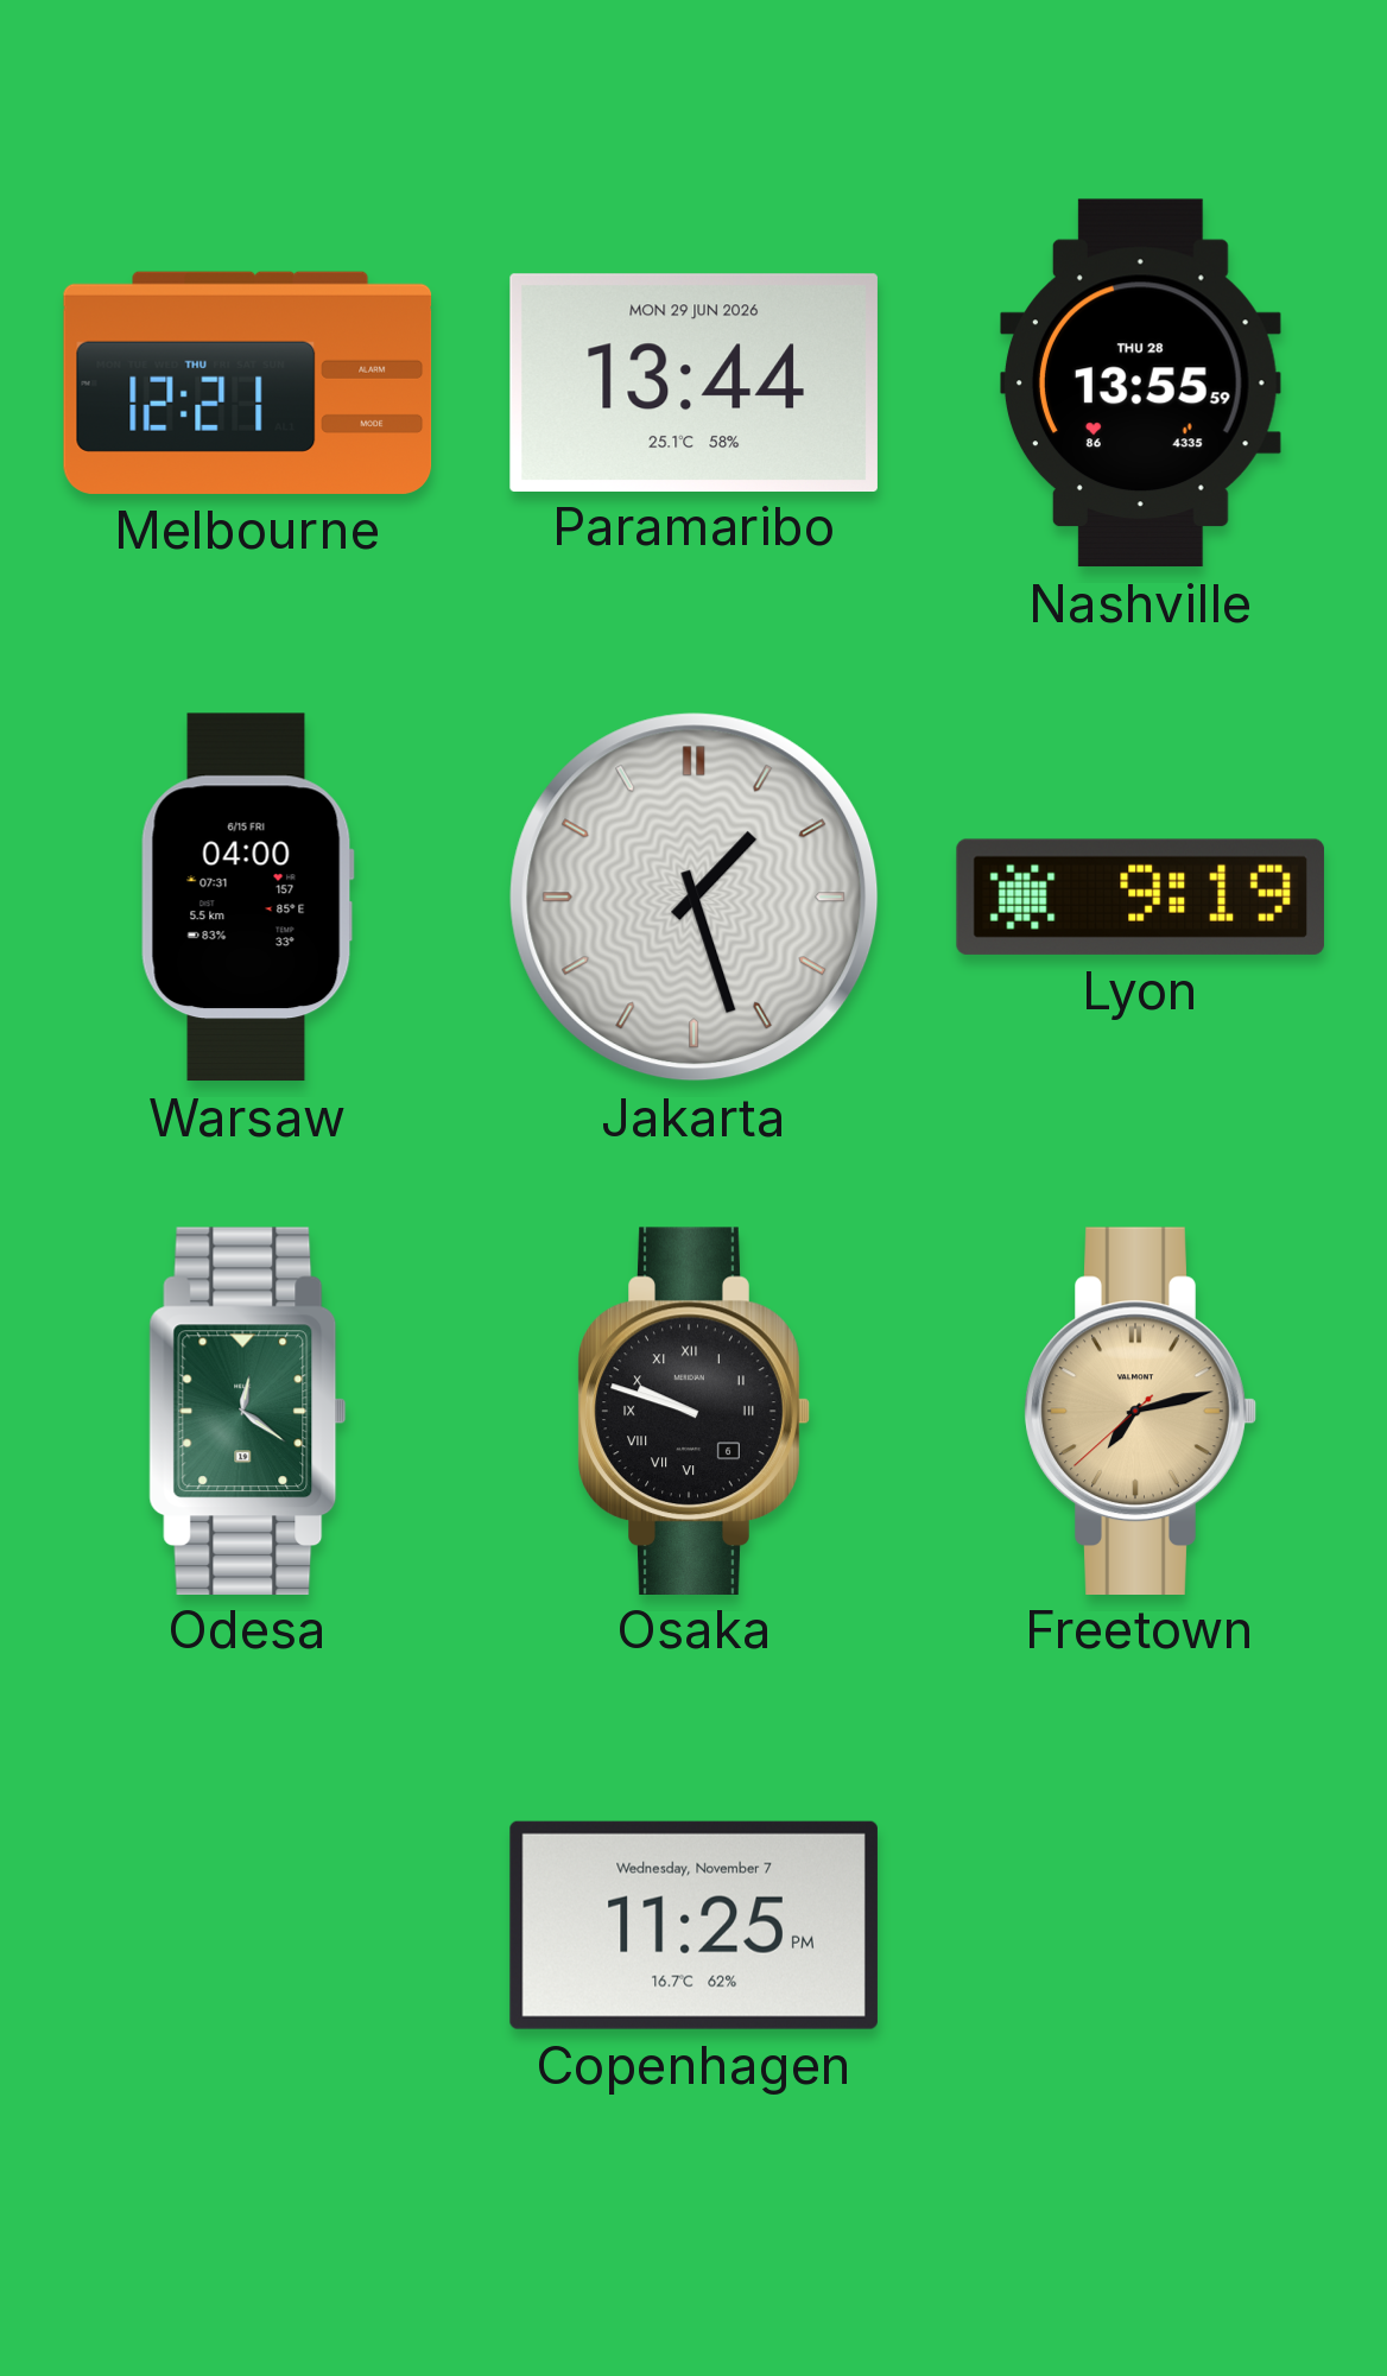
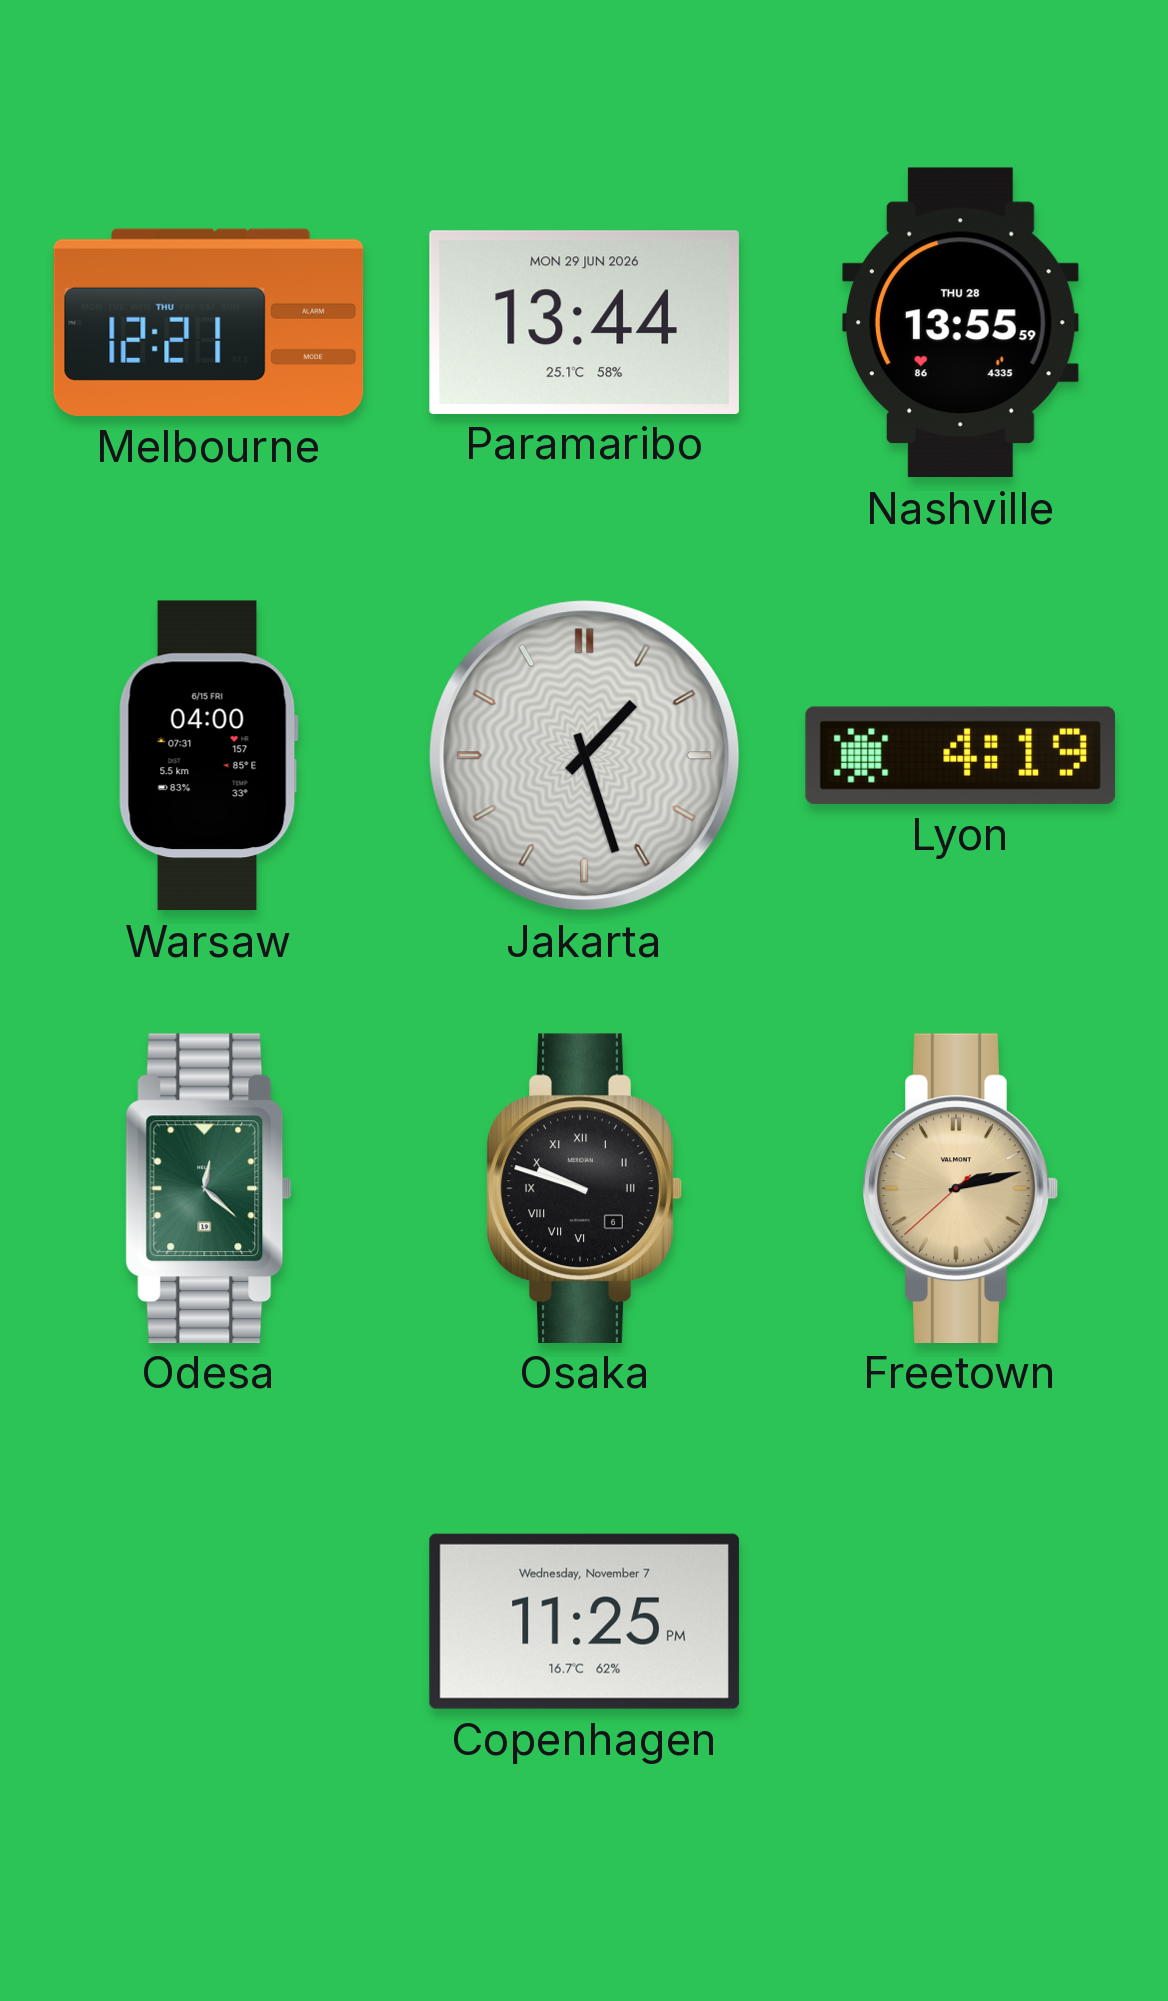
Lyon: 9:19 -> 4:19 (960, 755)
Odesa: 12:21 -> 12:22 (209, 1188)
Freetown: 7:12 -> 2:12 (960, 1188)
